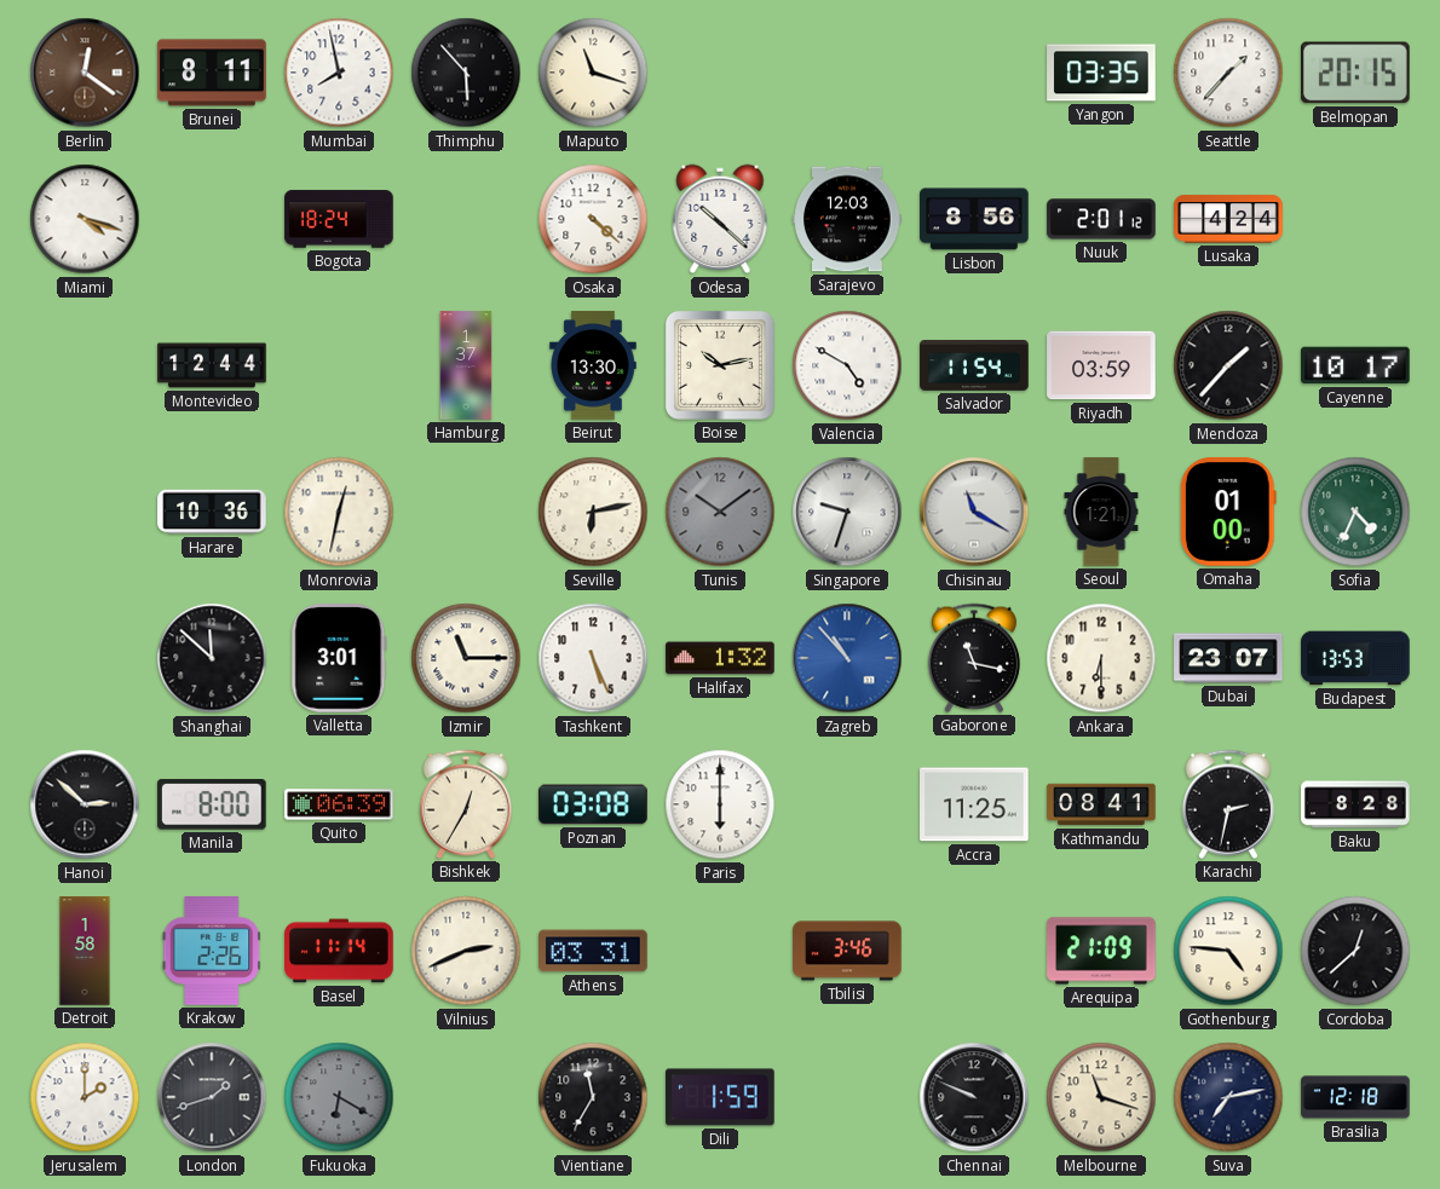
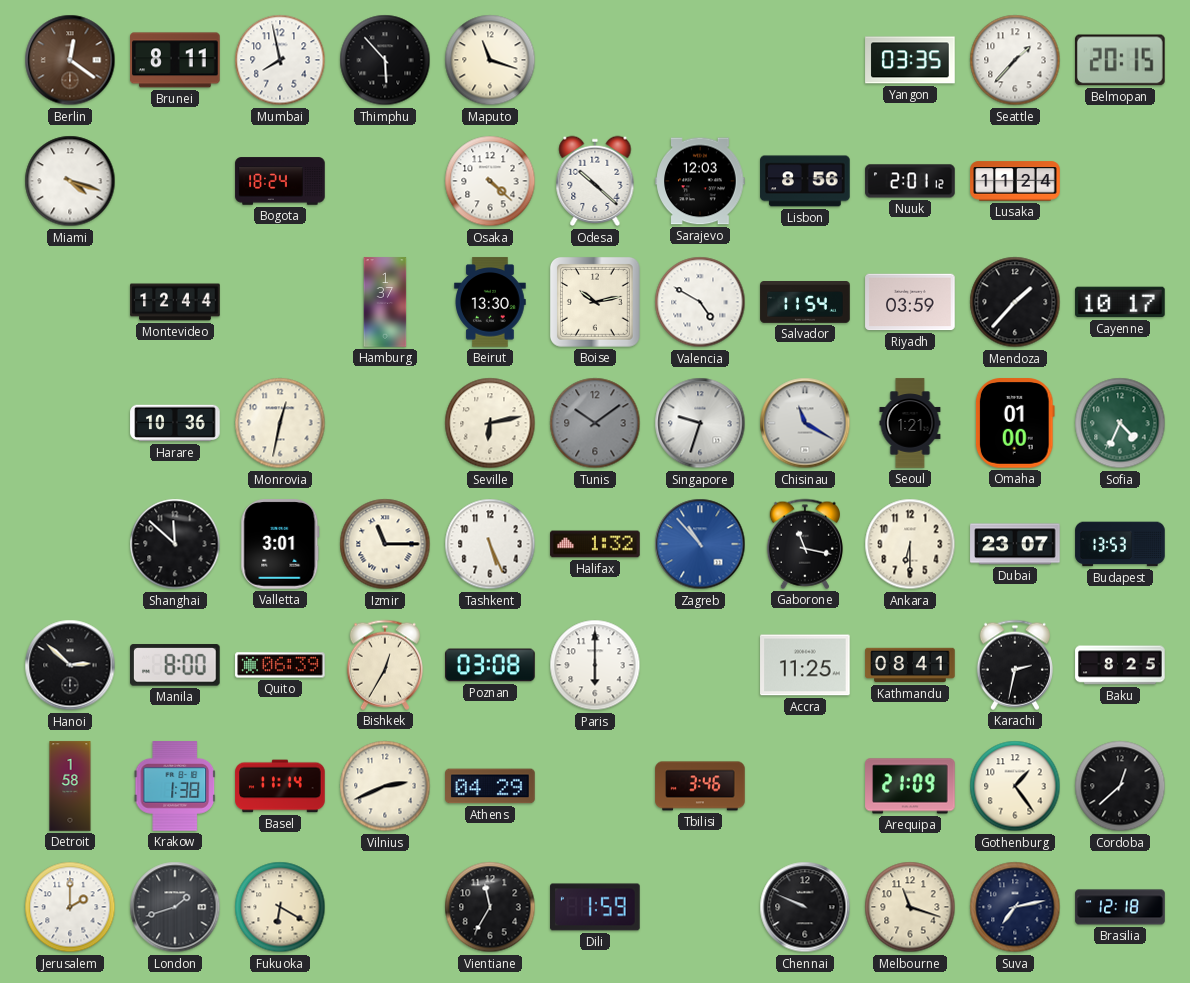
Lusaka: 4:24 -> 11:24 (1015, 181)
Baku: 8:28 -> 8:25 (1120, 665)
Krakow: 2:26 -> 1:38 (174, 786)
Athens: 03:31 -> 04:29 (490, 786)
Gothenburg: 4:46 -> 1:24 (1015, 786)
Fukuoka dial: grey -> cream (280, 907)
